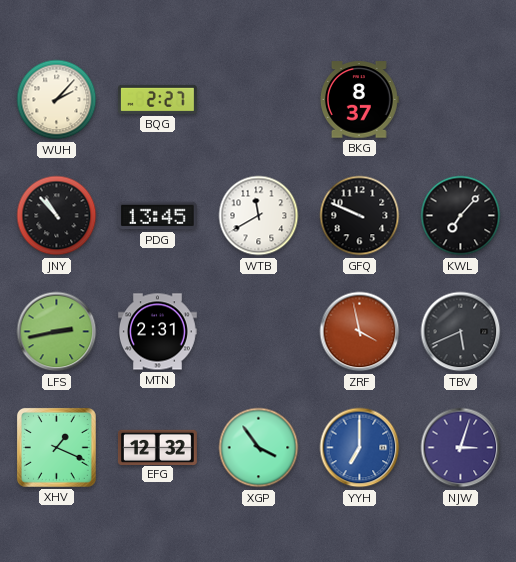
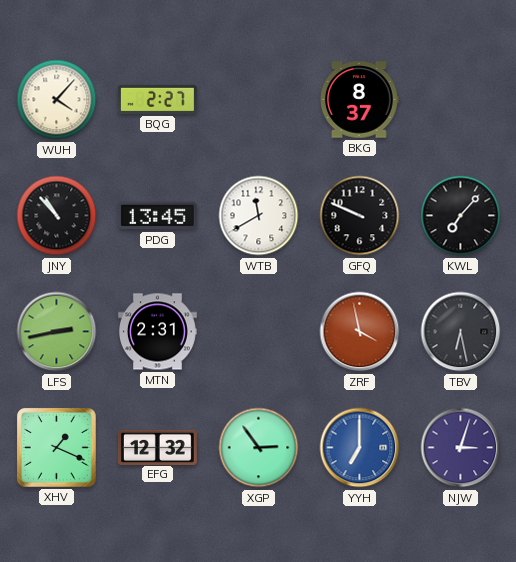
WUH: 2:07 -> 4:07 (57, 100)
TBV: 5:41 -> 6:28 (461, 332)
XGP: 3:54 -> 2:54 (259, 448)
